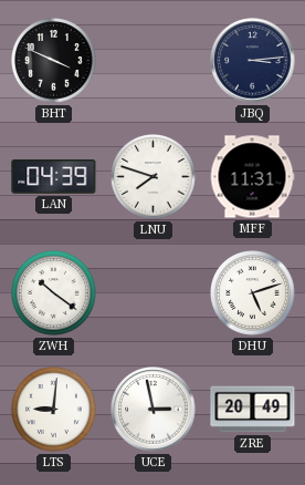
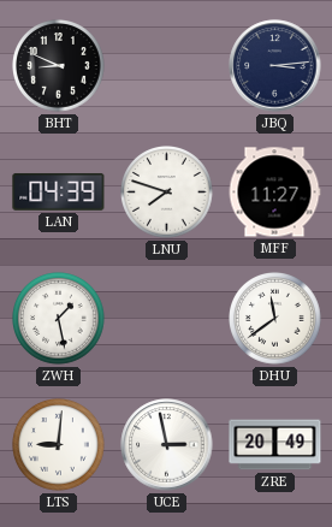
BHT: 3:49 -> 8:49 (59, 66)
MFF: 11:31 -> 11:27 (274, 193)
ZWH: 10:21 -> 1:28 (59, 319)
DHU: 5:12 -> 11:39 (275, 319)
